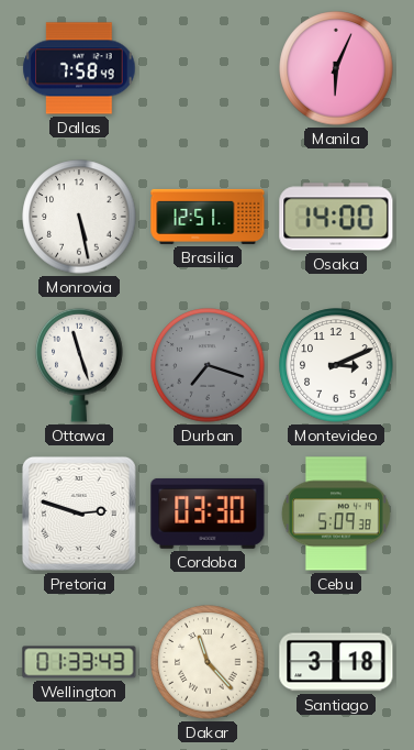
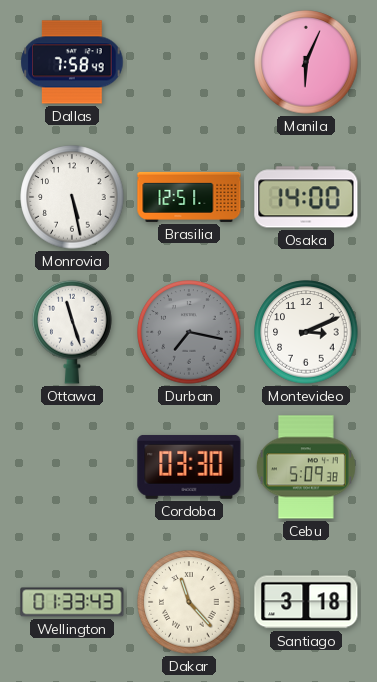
Durban: 7:18 -> 7:17 (189, 332)
Pretoria: 2:48 -> none (79, 514)
